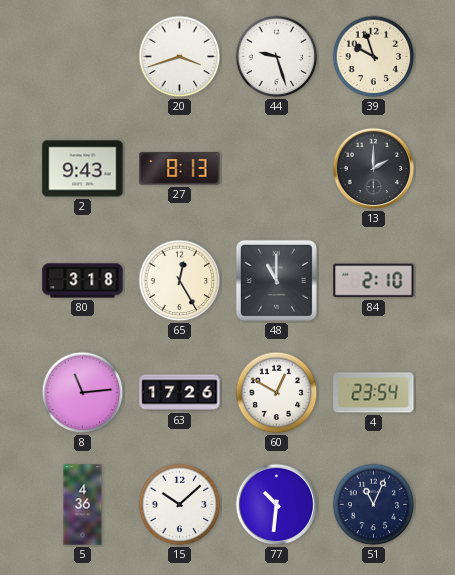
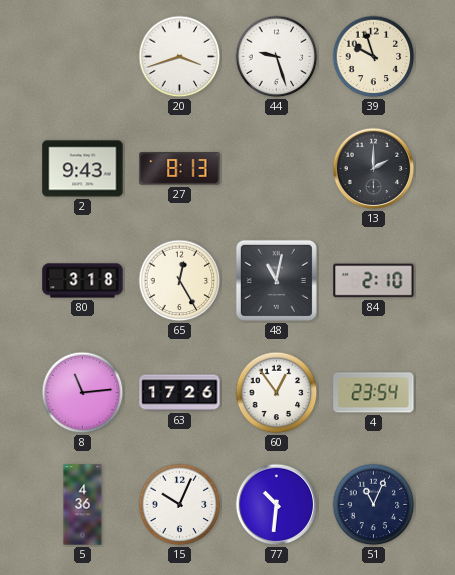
48: 11:00 -> 11:02 (276, 280)
60: 12:50 -> 12:54 (277, 393)
15: 10:08 -> 10:04 (180, 505)
